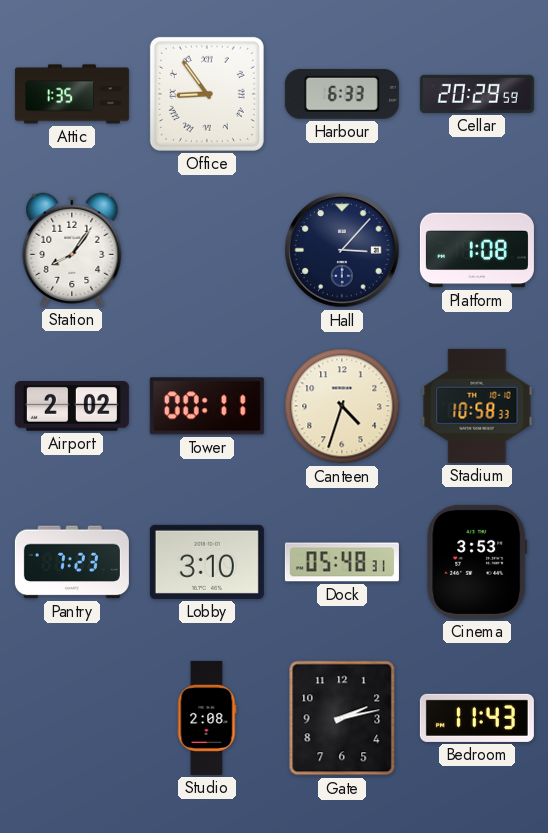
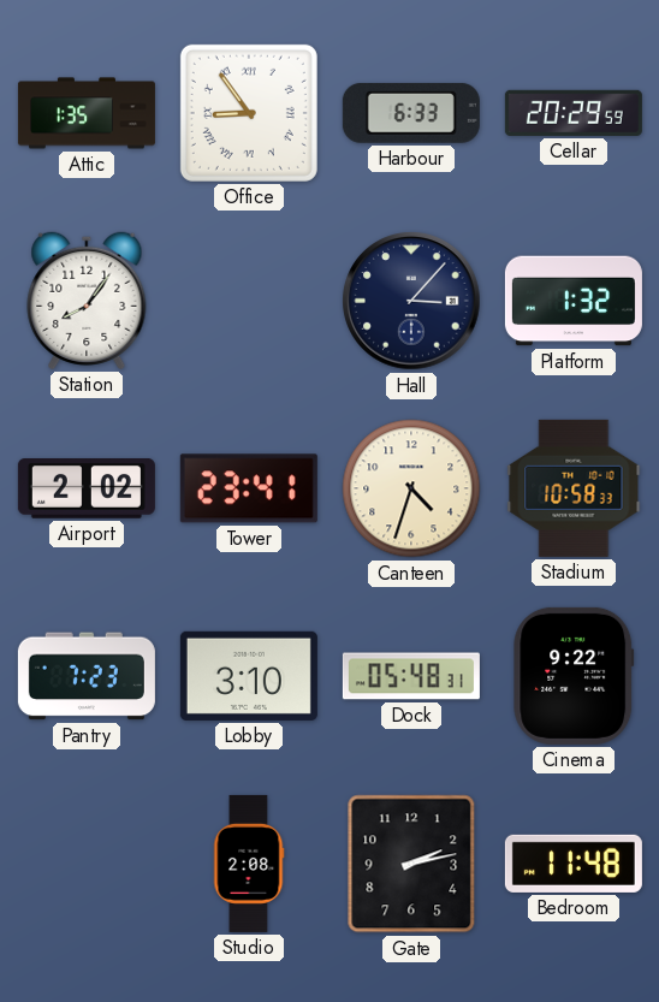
Platform: 1:08 -> 1:32 (574, 301)
Tower: 00:11 -> 23:41 (249, 488)
Cinema: 3:53 -> 9:22 (574, 676)
Bedroom: 11:43 -> 11:48 (574, 864)
